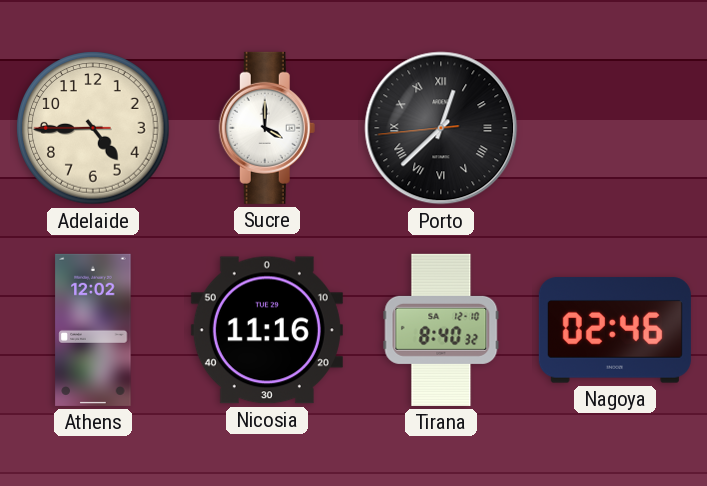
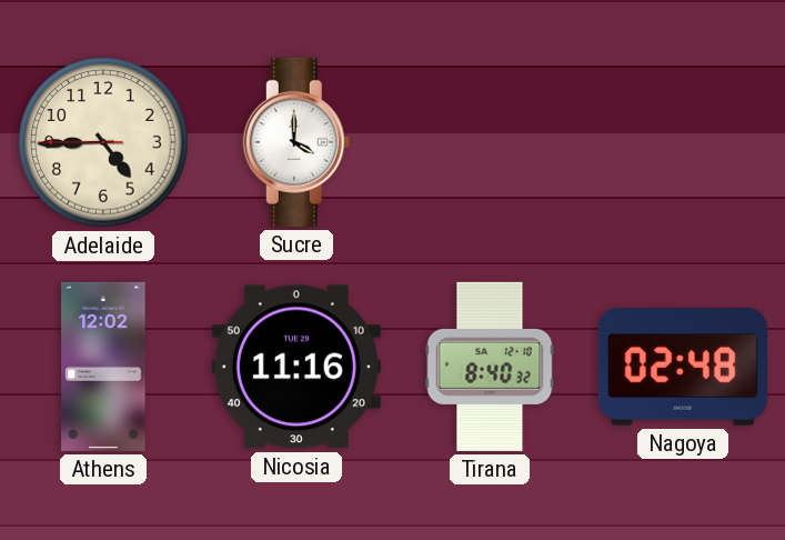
Porto: 12:37 -> none (441, 128)
Nagoya: 02:46 -> 02:48 (683, 367)
